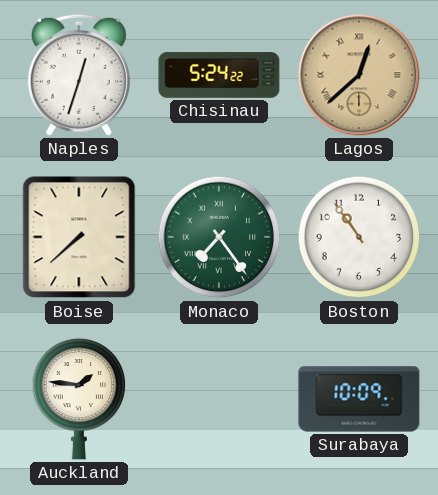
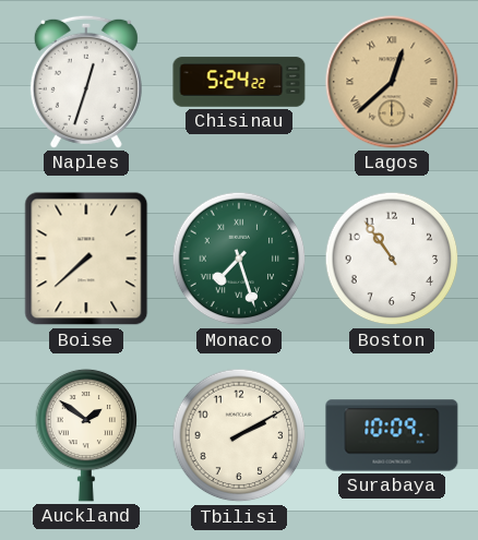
Monaco: 7:24 -> 7:27 (239, 259)
Auckland: 1:46 -> 1:51 (86, 435)
Tbilisi: none -> 2:10 (239, 435)
